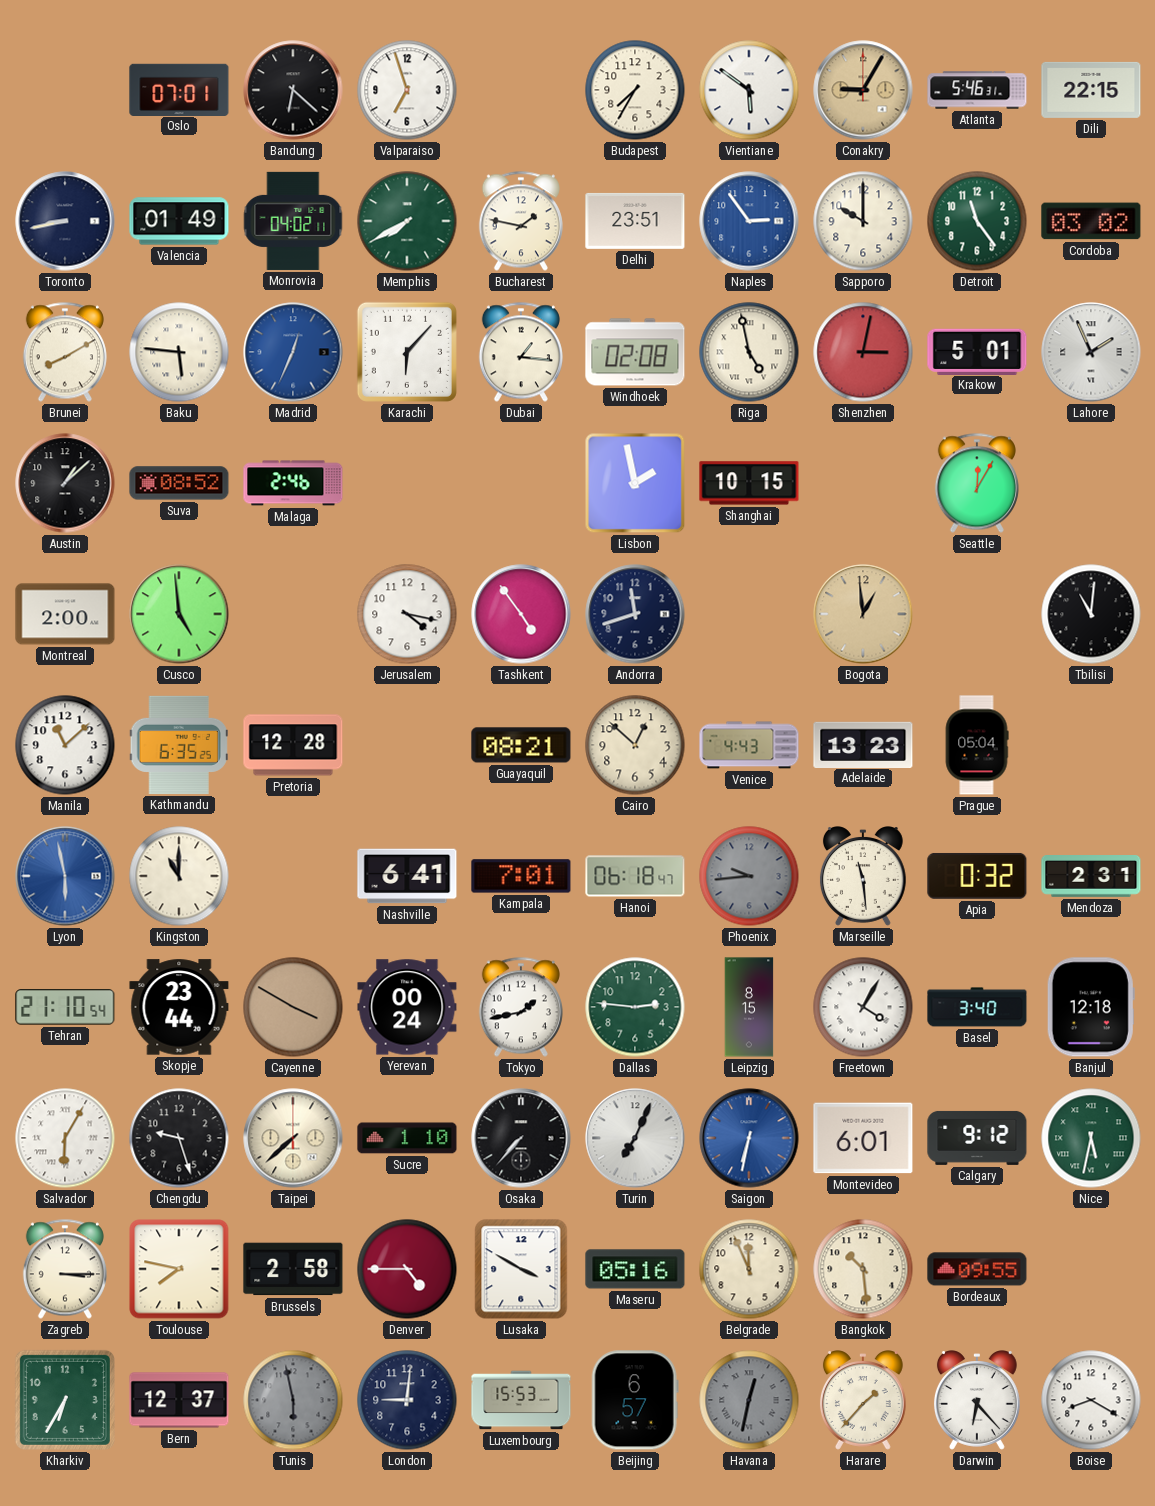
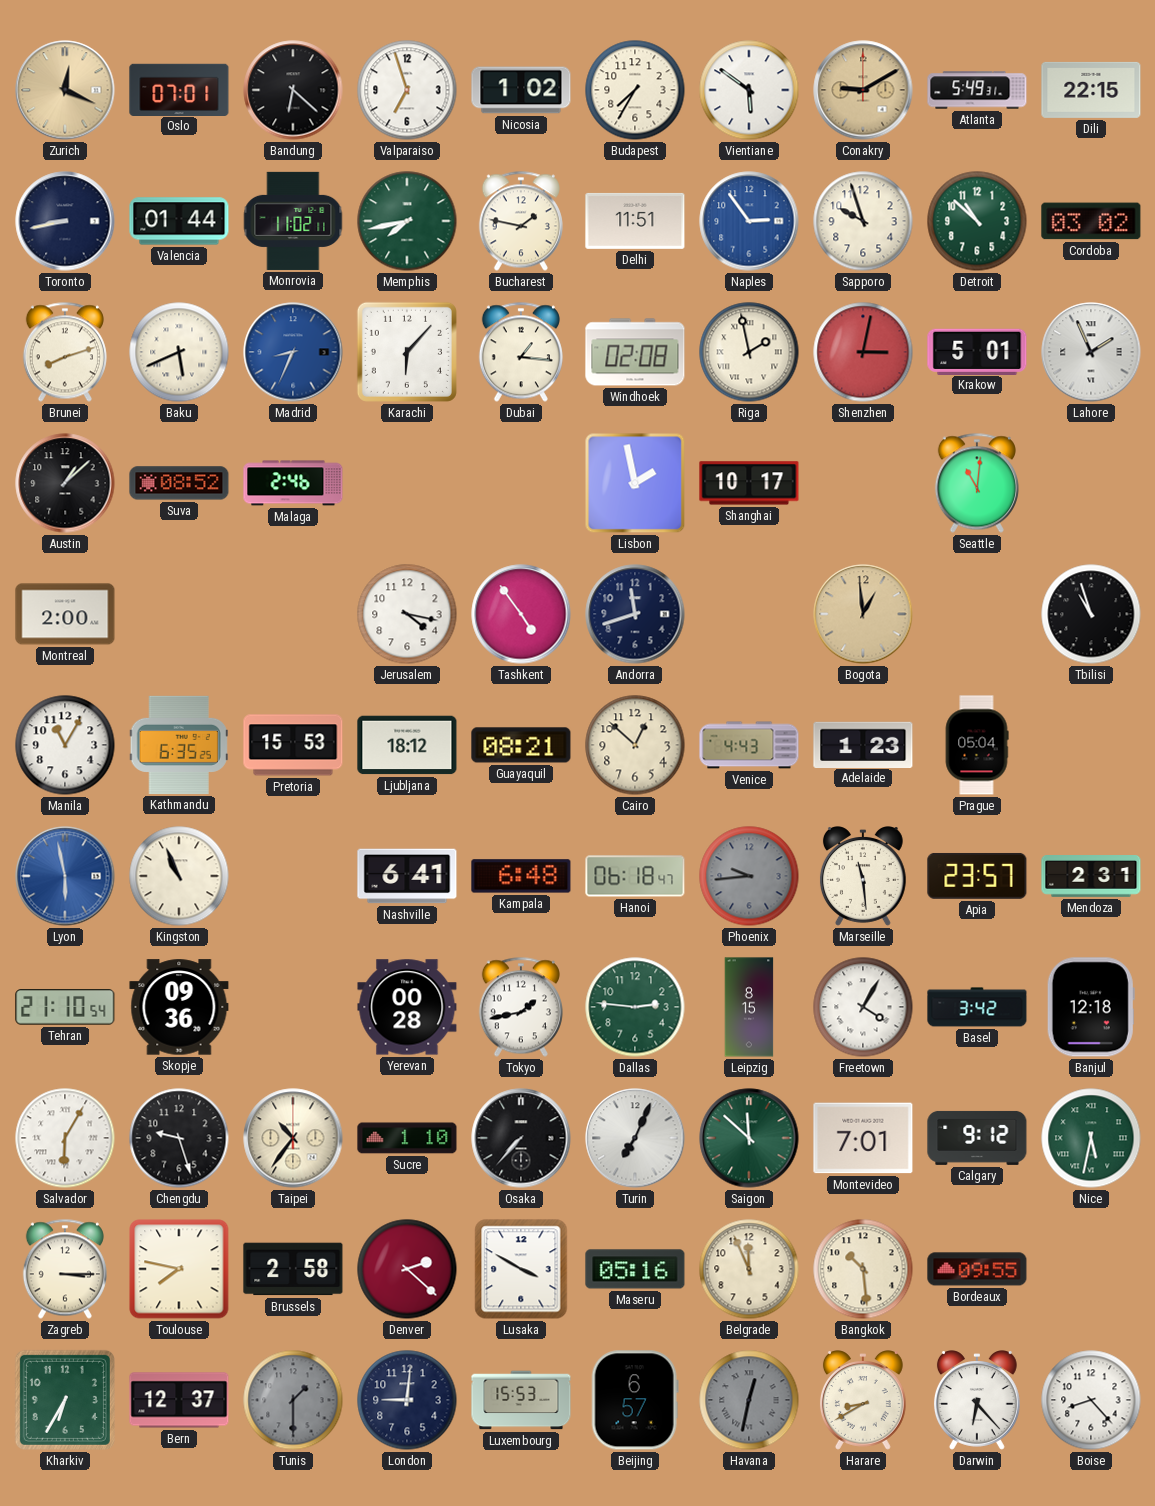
Zurich: none -> 12:19 (65, 90)
Nicosia: none -> 1:02 (521, 90)
Conakry: 9:05 -> 9:10 (863, 90)
Atlanta: 5:46 -> 5:49 (977, 90)
Valencia: 01:49 -> 01:44 (179, 221)
Monrovia: 04:02 -> 11:02 (293, 221)
Memphis: 7:40 -> 7:43 (407, 221)
Delhi: 23:51 -> 11:51 (635, 221)
Sapporo: 10:00 -> 9:57 (863, 221)
Detroit: 11:24 -> 10:52 (977, 221)
Brunei: 8:10 -> 8:12 (65, 352)
Baku: 5:46 -> 5:41 (179, 352)
Madrid: 12:34 -> 8:34 (293, 352)
Riga: 4:58 -> 1:58 (749, 352)
Shanghai: 10:15 -> 10:17 (749, 483)
Seattle: 12:05 -> 11:01 (977, 483)
Cusco: 4:59 -> none (179, 614)
Tbilisi: 11:01 -> 10:57 (1091, 614)
Manila: 11:08 -> 11:05 (65, 745)
Pretoria: 12:28 -> 15:53 (293, 745)
Ljubljana: none -> 18:12 (407, 745)
Adelaide: 13:23 -> 1:23 (863, 744)
Kingston: 11:00 -> 10:56 (179, 876)
Kampala: 7:01 -> 6:48 (521, 876)
Apia: 0:32 -> 23:57 (977, 876)
Skopje: 23:44 -> 09:36 (179, 1007)
Cayenne: 3:50 -> none (293, 1007)
Yerevan: 00:24 -> 00:28 (407, 1007)
Basel: 3:40 -> 3:42 (977, 1007)
Taipei: 7:38 -> 10:36 (293, 1138)
Saigon: 6:32 -> 11:52 (749, 1138)
Saigon dial: blue -> green (749, 1138)
Montevideo: 6:01 -> 7:01 (863, 1138)
Denver: 4:45 -> 2:22 (407, 1269)
Tunis: 5:58 -> 1:30 (293, 1400)
Harare: 1:37 -> 8:40 (863, 1400)
Boise: 8:20 -> 8:23 (1091, 1400)
